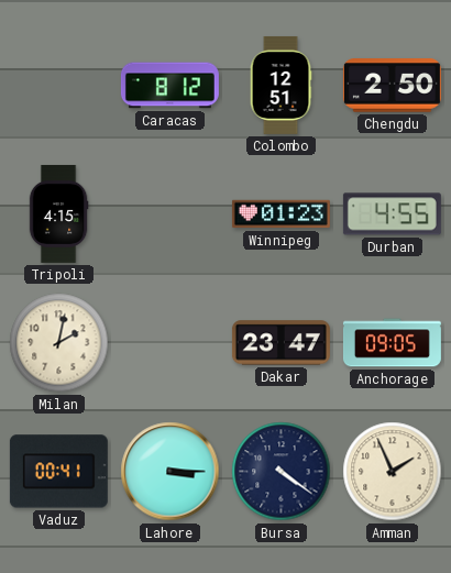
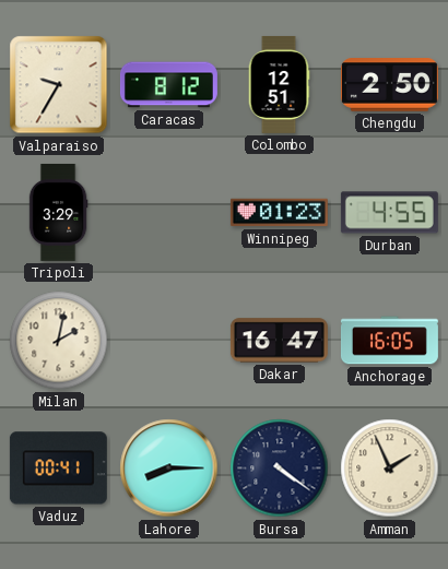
Valparaiso: none -> 9:35 (59, 85)
Tripoli: 4:15 -> 3:29 (58, 212)
Dakar: 23:47 -> 16:47 (279, 341)
Anchorage: 09:05 -> 16:05 (389, 341)
Lahore: 3:15 -> 8:15 (169, 469)
